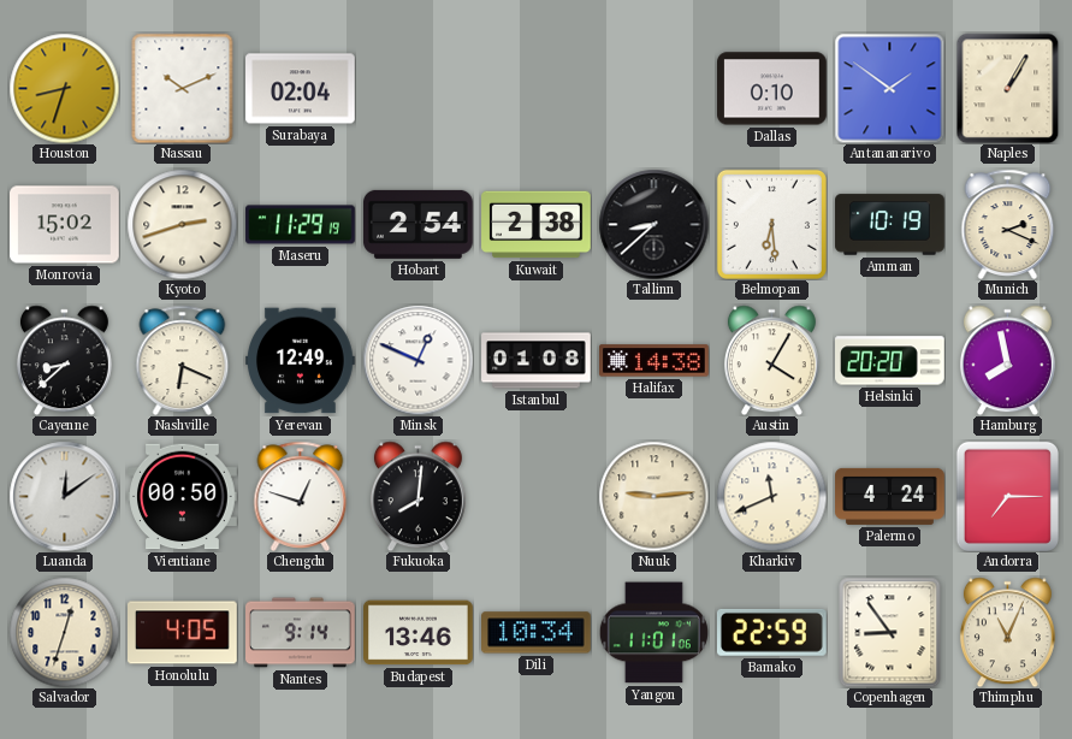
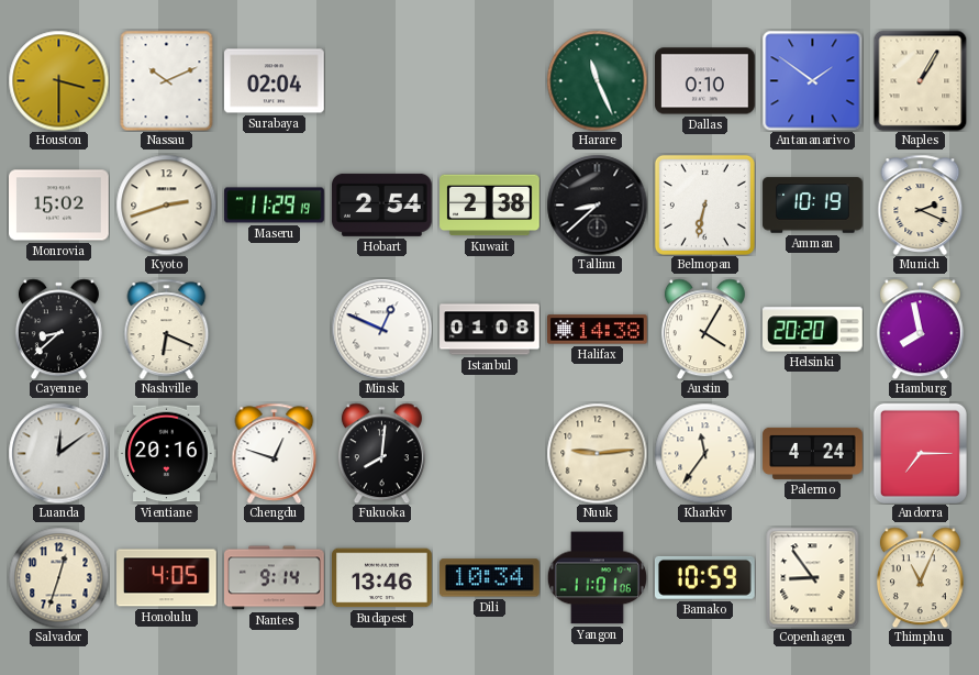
Houston: 8:33 -> 3:30 (58, 80)
Harare: none -> 11:26 (597, 80)
Belmopan: 6:29 -> 6:32 (704, 204)
Yerevan: 12:49 -> none (301, 361)
Vientiane: 00:50 -> 20:16 (167, 454)
Kharkiv: 11:41 -> 11:36 (704, 453)
Bamako: 22:59 -> 10:59 (704, 577)
